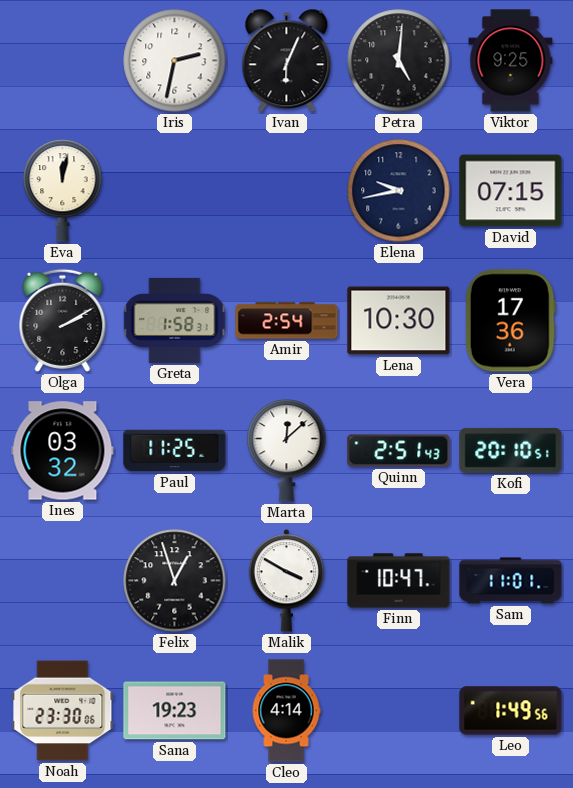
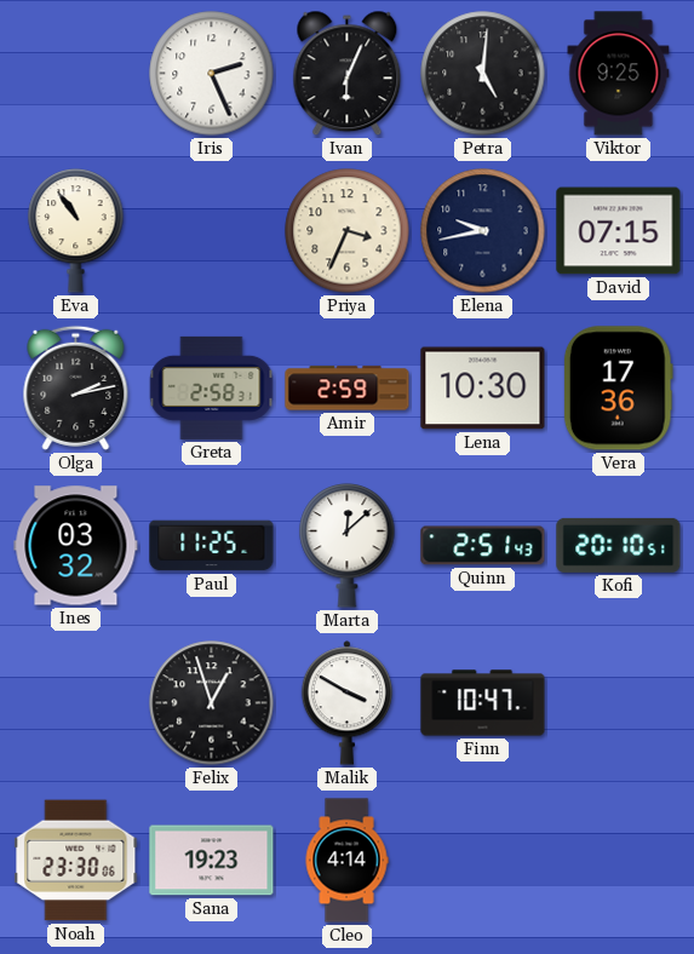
Iris: 2:32 -> 2:26 (212, 74)
Eva: 12:02 -> 10:54 (76, 231)
Priya: none -> 3:34 (348, 231)
Olga: 2:10 -> 2:13 (76, 387)
Greta: 1:58 -> 2:58 (212, 387)
Amir: 2:54 -> 2:59 (348, 389)
Sam: 11:01 -> none (511, 581)
Leo: 1:49 -> none (511, 711)
